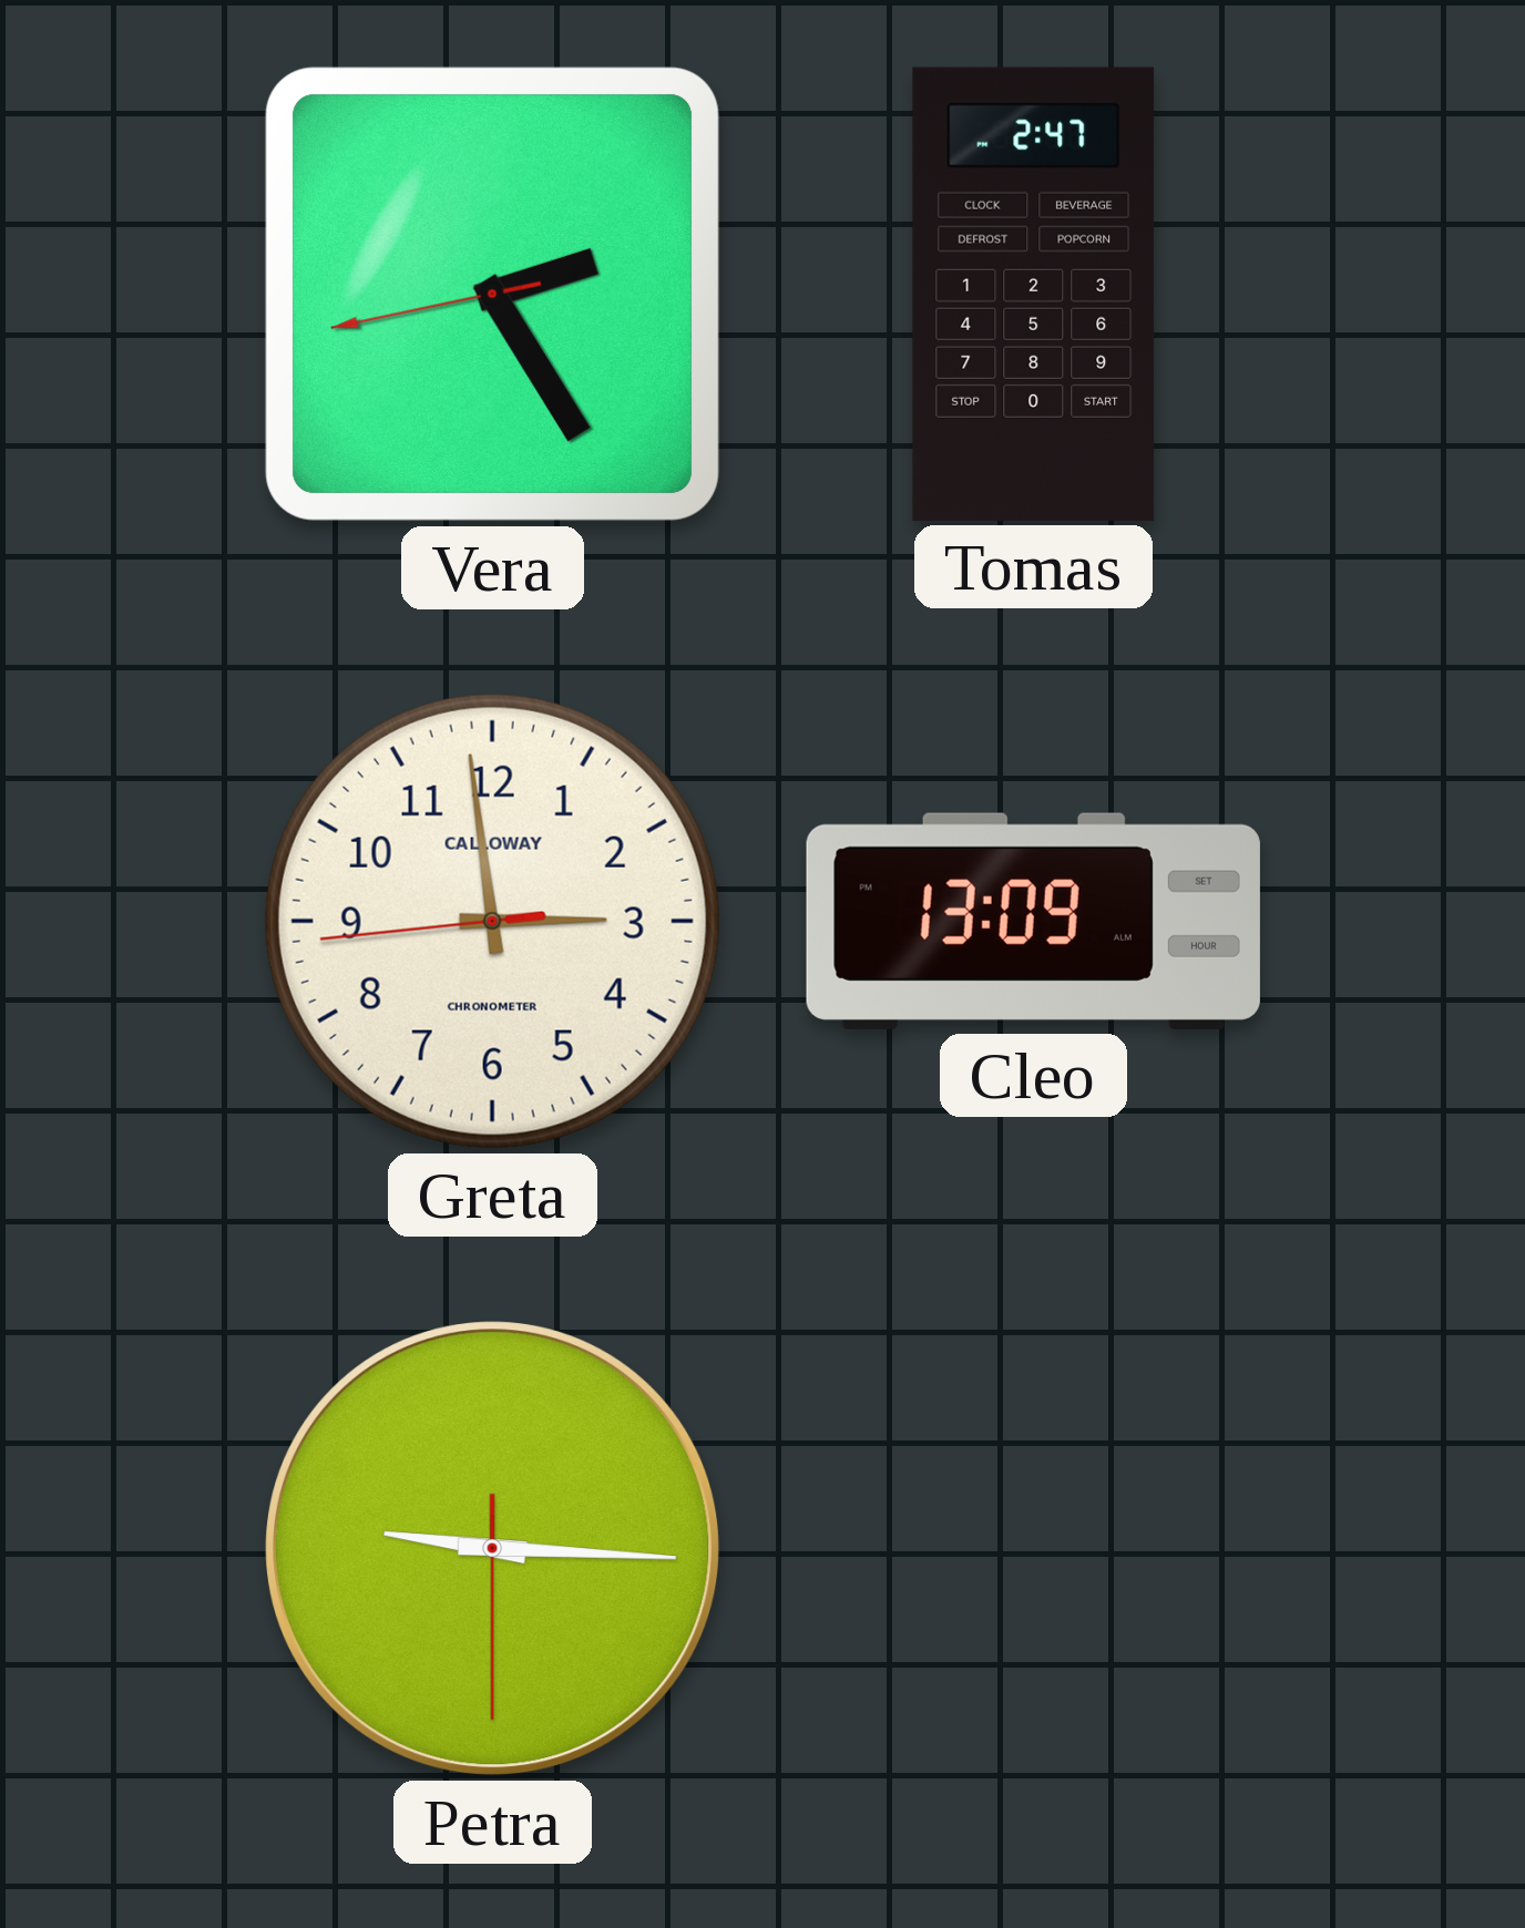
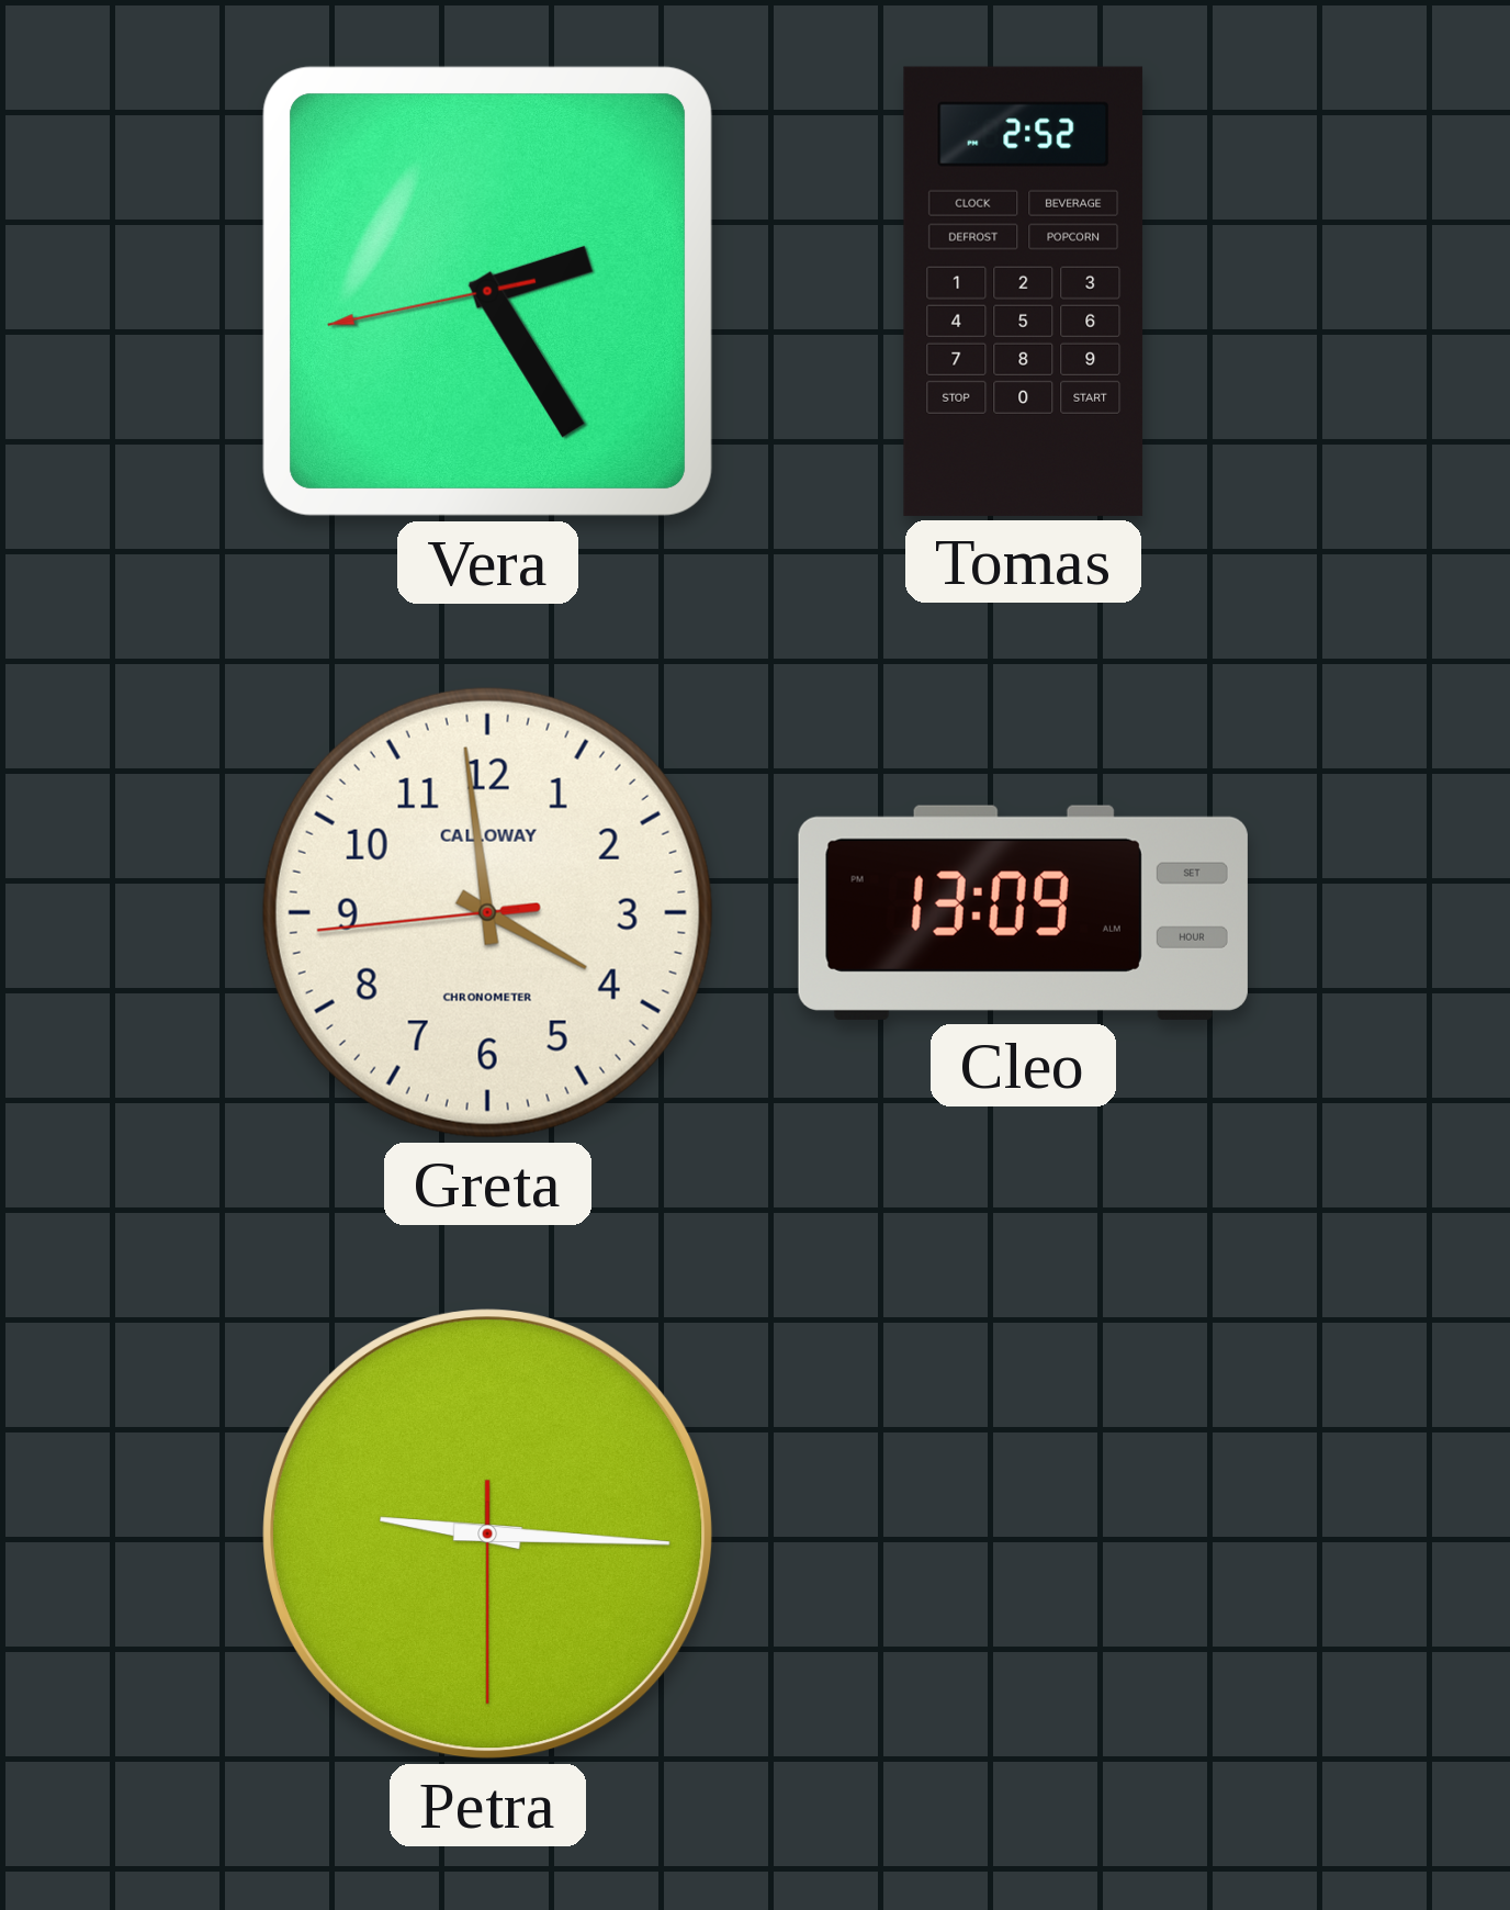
Tomas: 2:47 -> 2:52 (1024, 291)
Greta: 2:58 -> 3:58 (487, 912)
